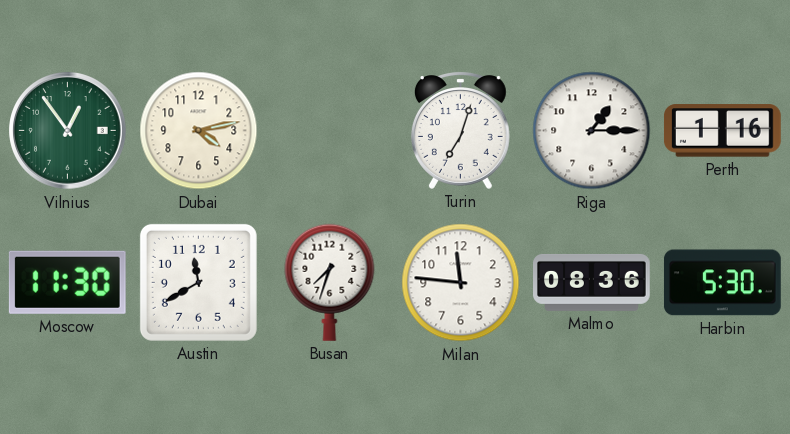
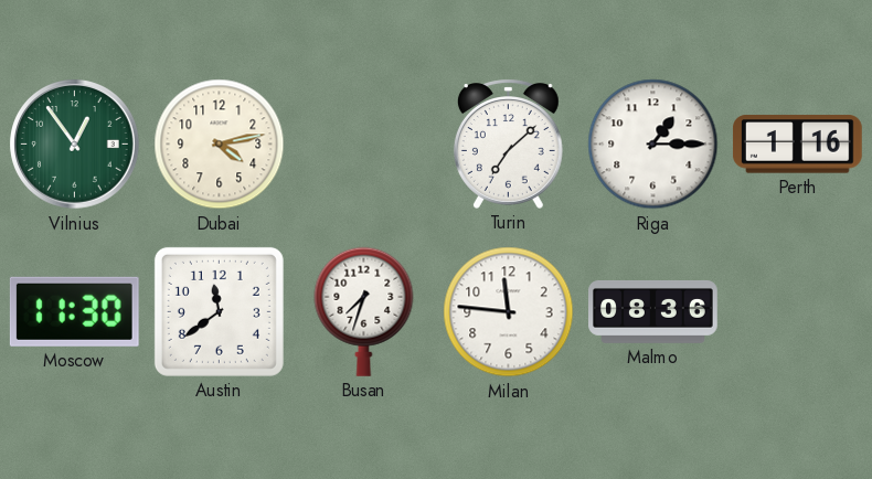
Turin: 7:03 -> 7:08 (508, 143)
Austin: 11:40 -> 11:39 (219, 311)
Harbin: 5:30 -> none (722, 283)
